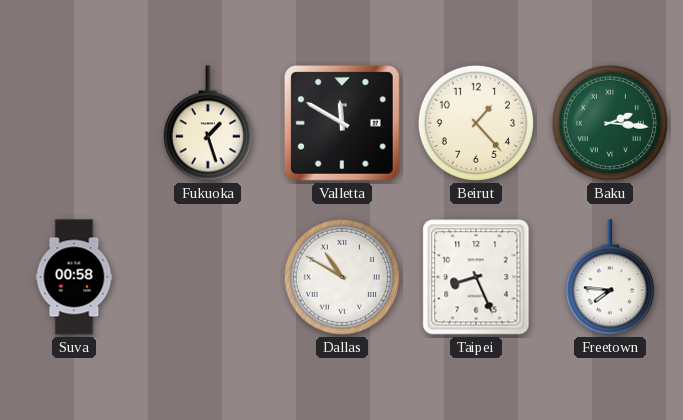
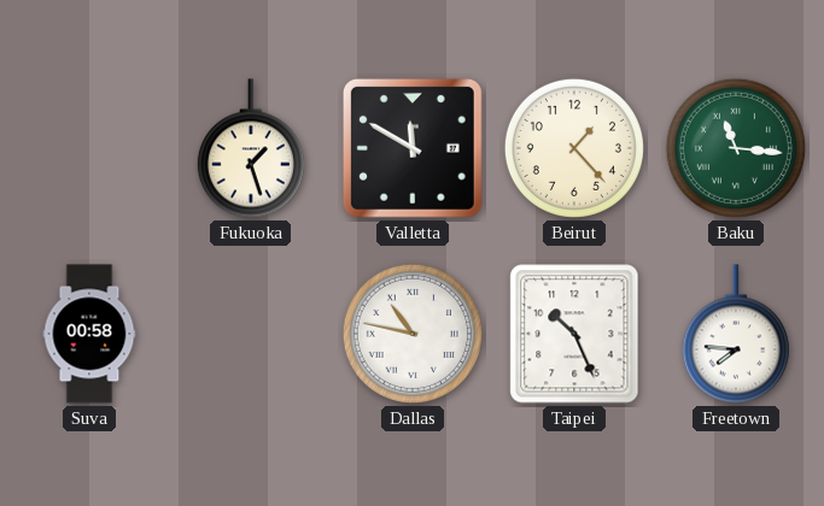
Baku: 2:16 -> 11:16 (736, 148)
Dallas: 10:50 -> 10:47 (413, 334)
Taipei: 8:26 -> 10:26 (574, 334)
